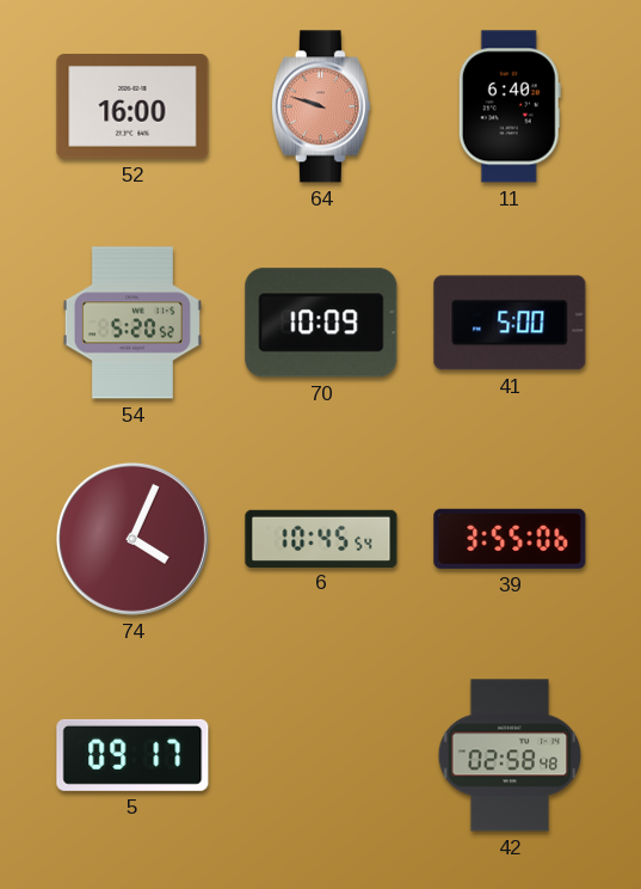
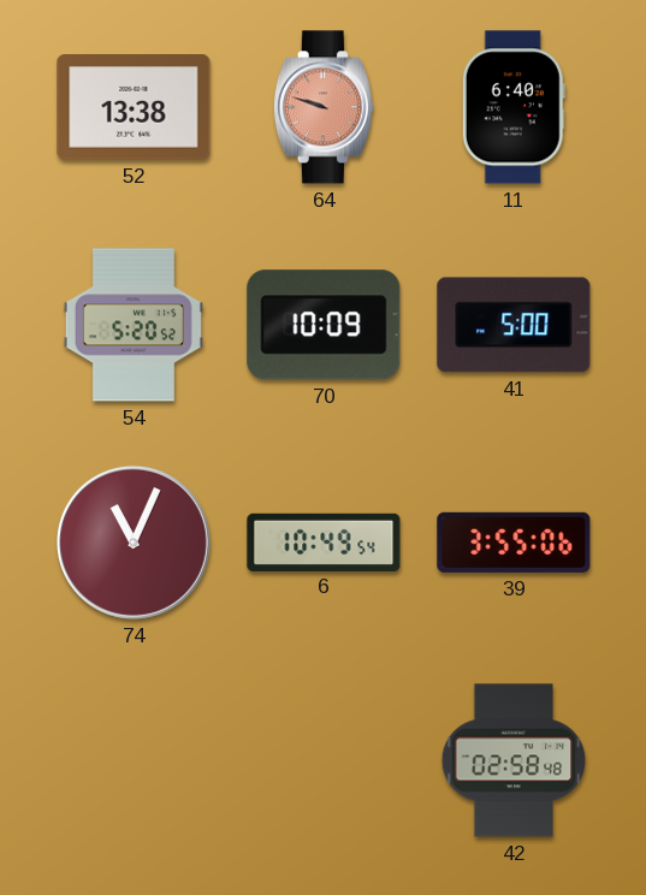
52: 16:00 -> 13:38 (134, 107)
74: 4:04 -> 11:04 (134, 543)
6: 10:45 -> 10:49 (324, 541)
5: 09:17 -> none (132, 755)
